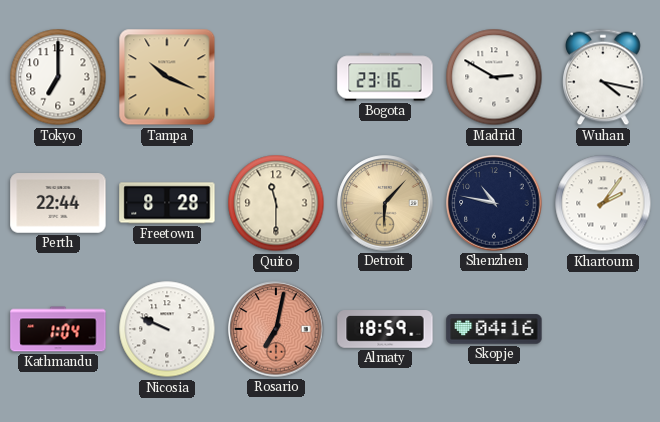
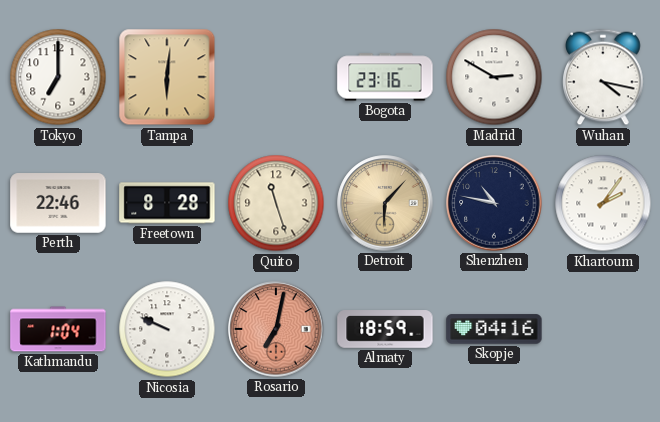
Tampa: 10:19 -> 6:01 (167, 77)
Perth: 22:44 -> 22:46 (58, 203)
Quito: 11:30 -> 11:27 (276, 203)
